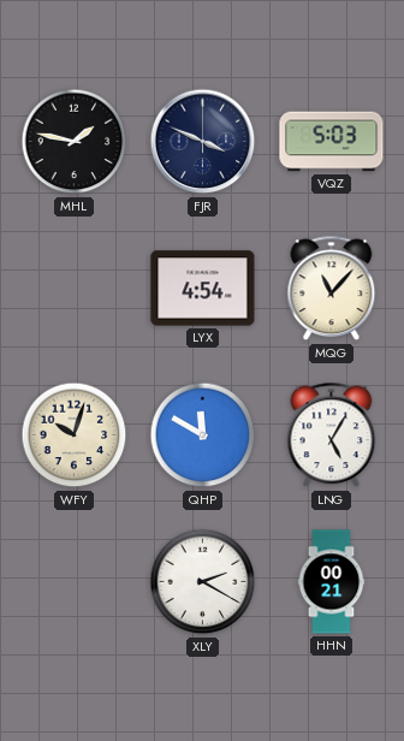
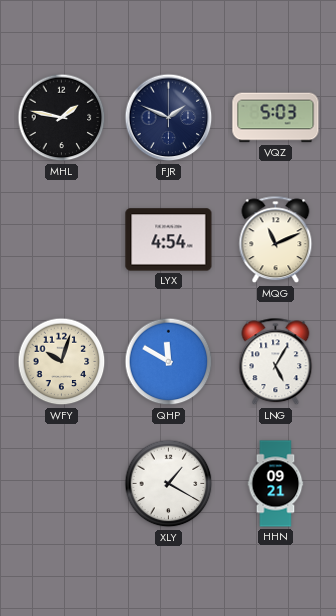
FJR: 3:49 -> 1:49 (169, 118)
MQG: 11:07 -> 11:11 (276, 240)
XLY: 2:20 -> 1:20 (169, 484)
HHN: 00:21 -> 09:21 (276, 484)
